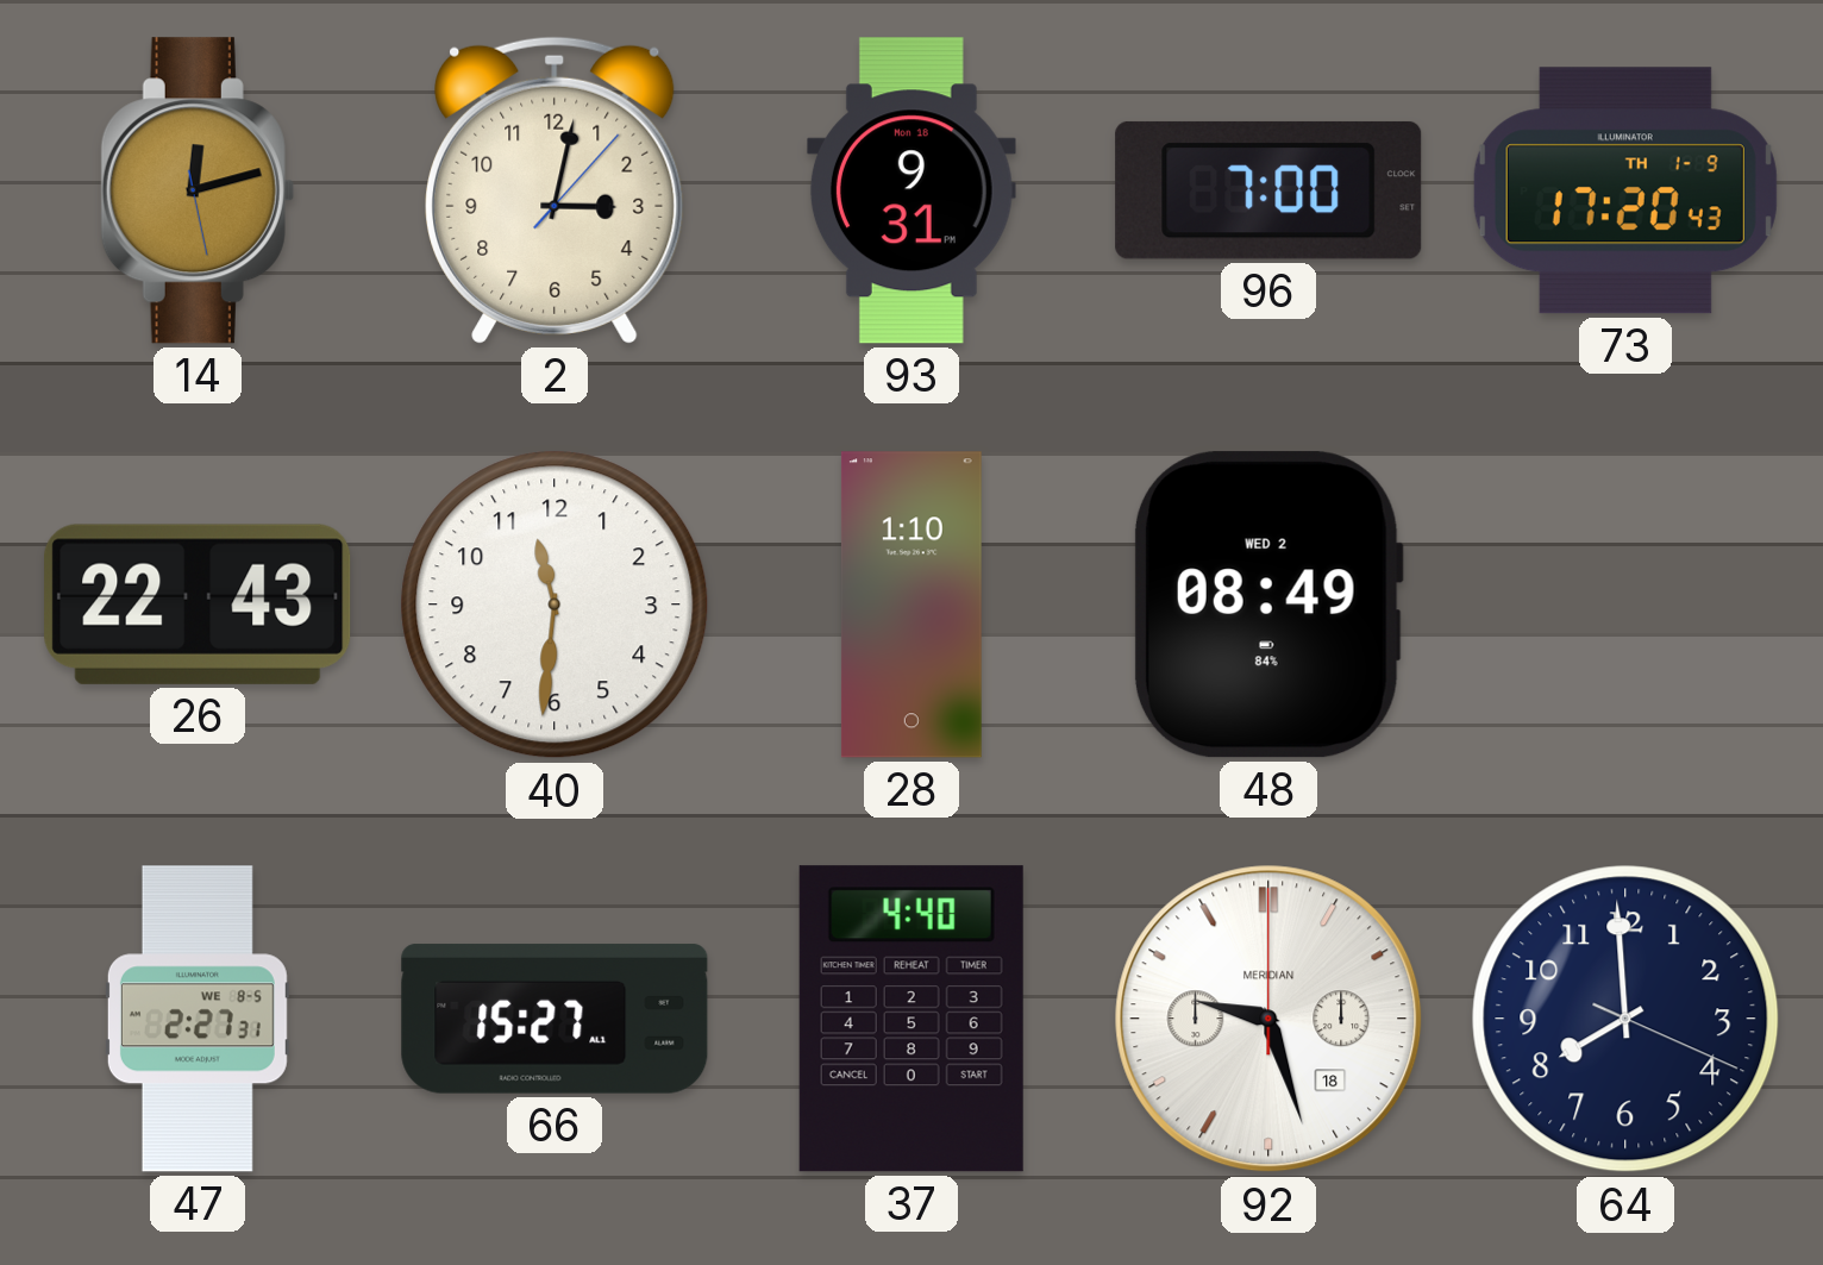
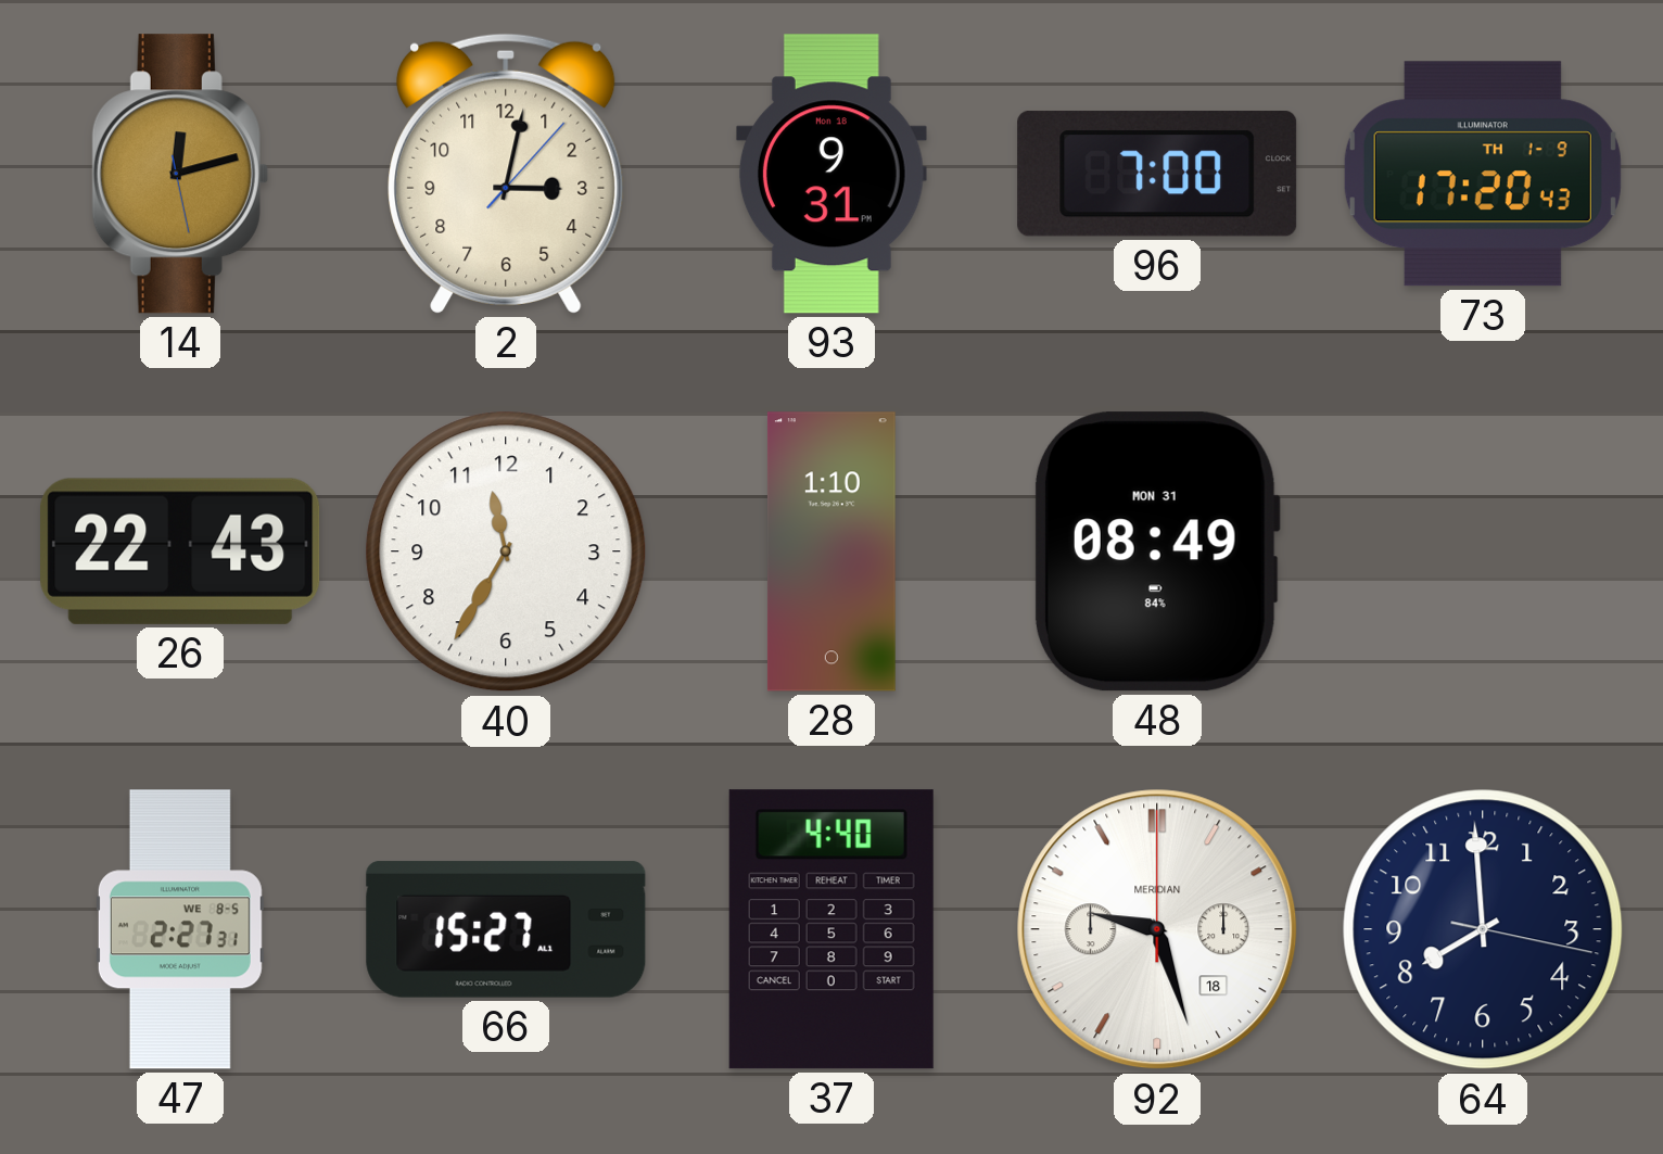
40: 11:31 -> 11:35 (506, 551)
48 date: WED 2 -> MON 31 (1156, 551)
64: 7:59:19 -> 7:59:17 (1483, 929)
